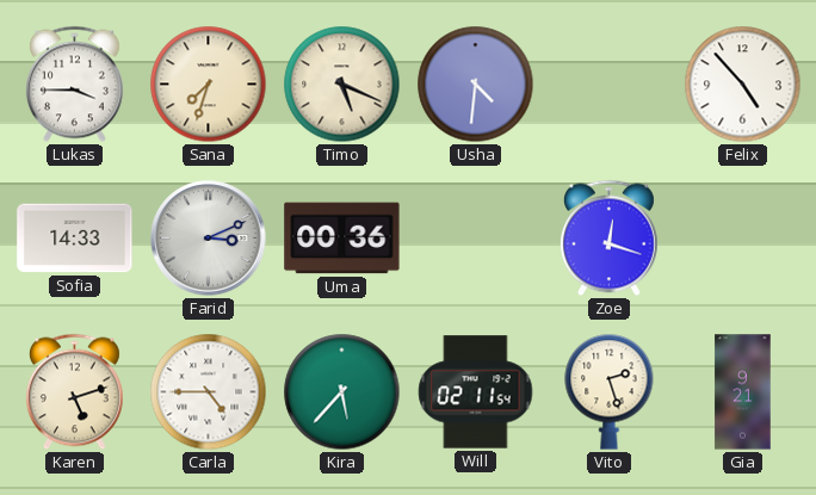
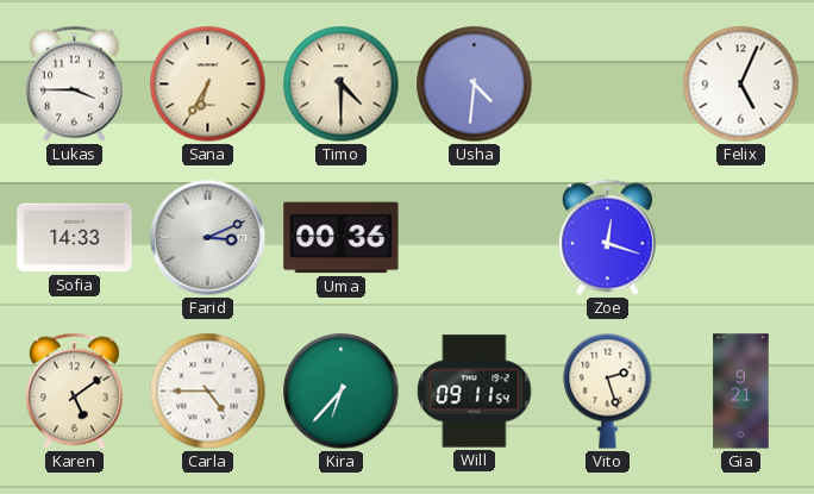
Sana: 7:33 -> 6:35 (208, 85)
Timo: 5:19 -> 4:30 (342, 85)
Felix: 4:53 -> 5:04 (741, 85)
Karen: 5:12 -> 5:09 (74, 392)
Kira: 5:37 -> 6:37 (342, 392)
Will: 02:11 -> 09:11 (475, 392)
